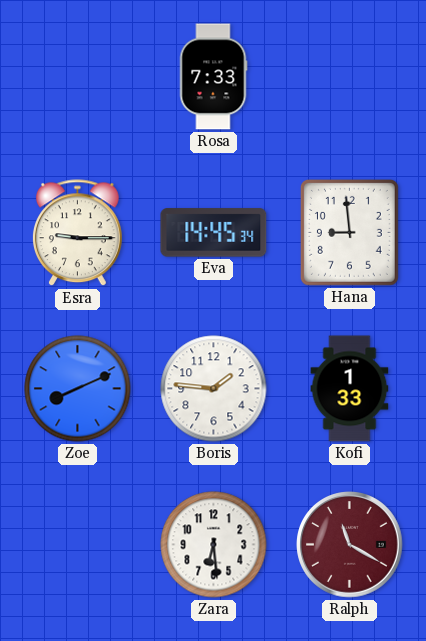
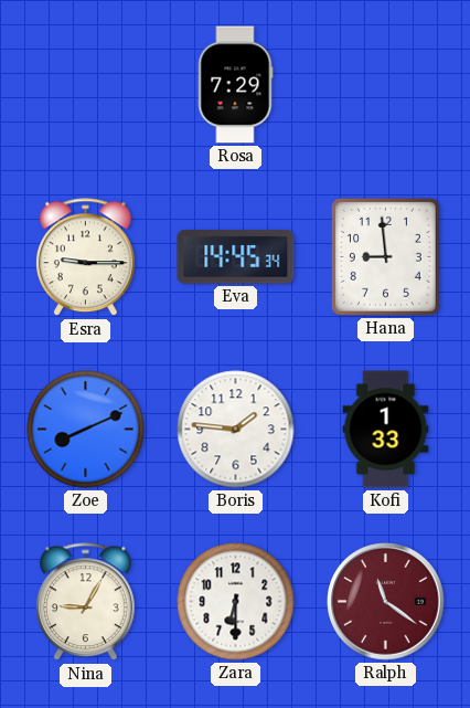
Rosa: 7:33 -> 7:29 (235, 85)
Nina: none -> 9:05 (85, 602)
Zara: 6:29 -> 6:30 (236, 602)
Ralph: 11:20 -> 11:21 (386, 602)
